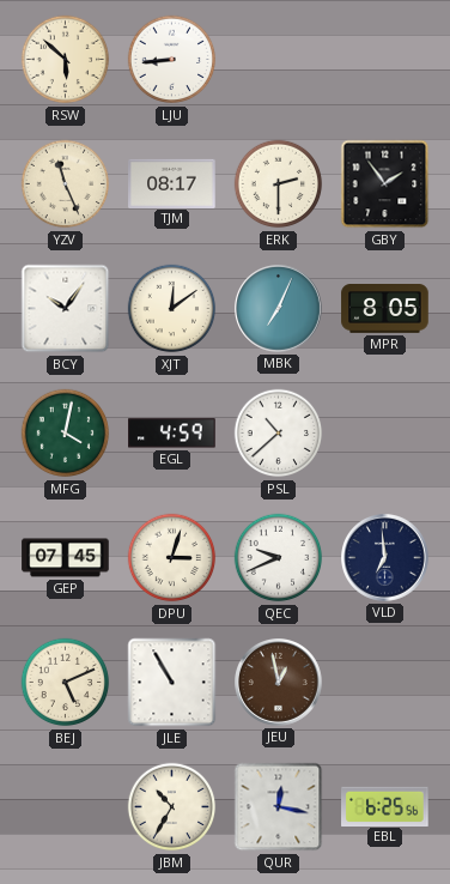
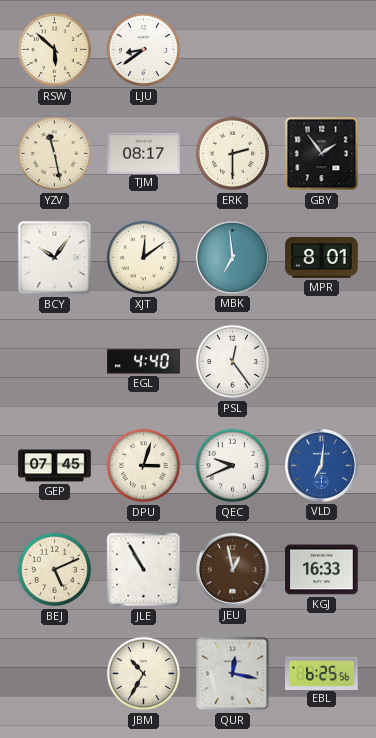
LJU: 8:44 -> 8:39 (144, 50)
YZV: 11:26 -> 11:28 (55, 154)
MBK: 7:04 -> 6:59 (233, 258)
MPR: 8:05 -> 8:01 (322, 258)
MFG: 4:02 -> none (66, 434)
EGL: 4:59 -> 4:40 (144, 362)
PSL: 10:38 -> 12:24 (233, 362)
VLD: 6:59 -> 7:01 (322, 466)
VLD dial: navy -> blue (322, 466)
KGJ: none -> 16:33 (322, 570)
